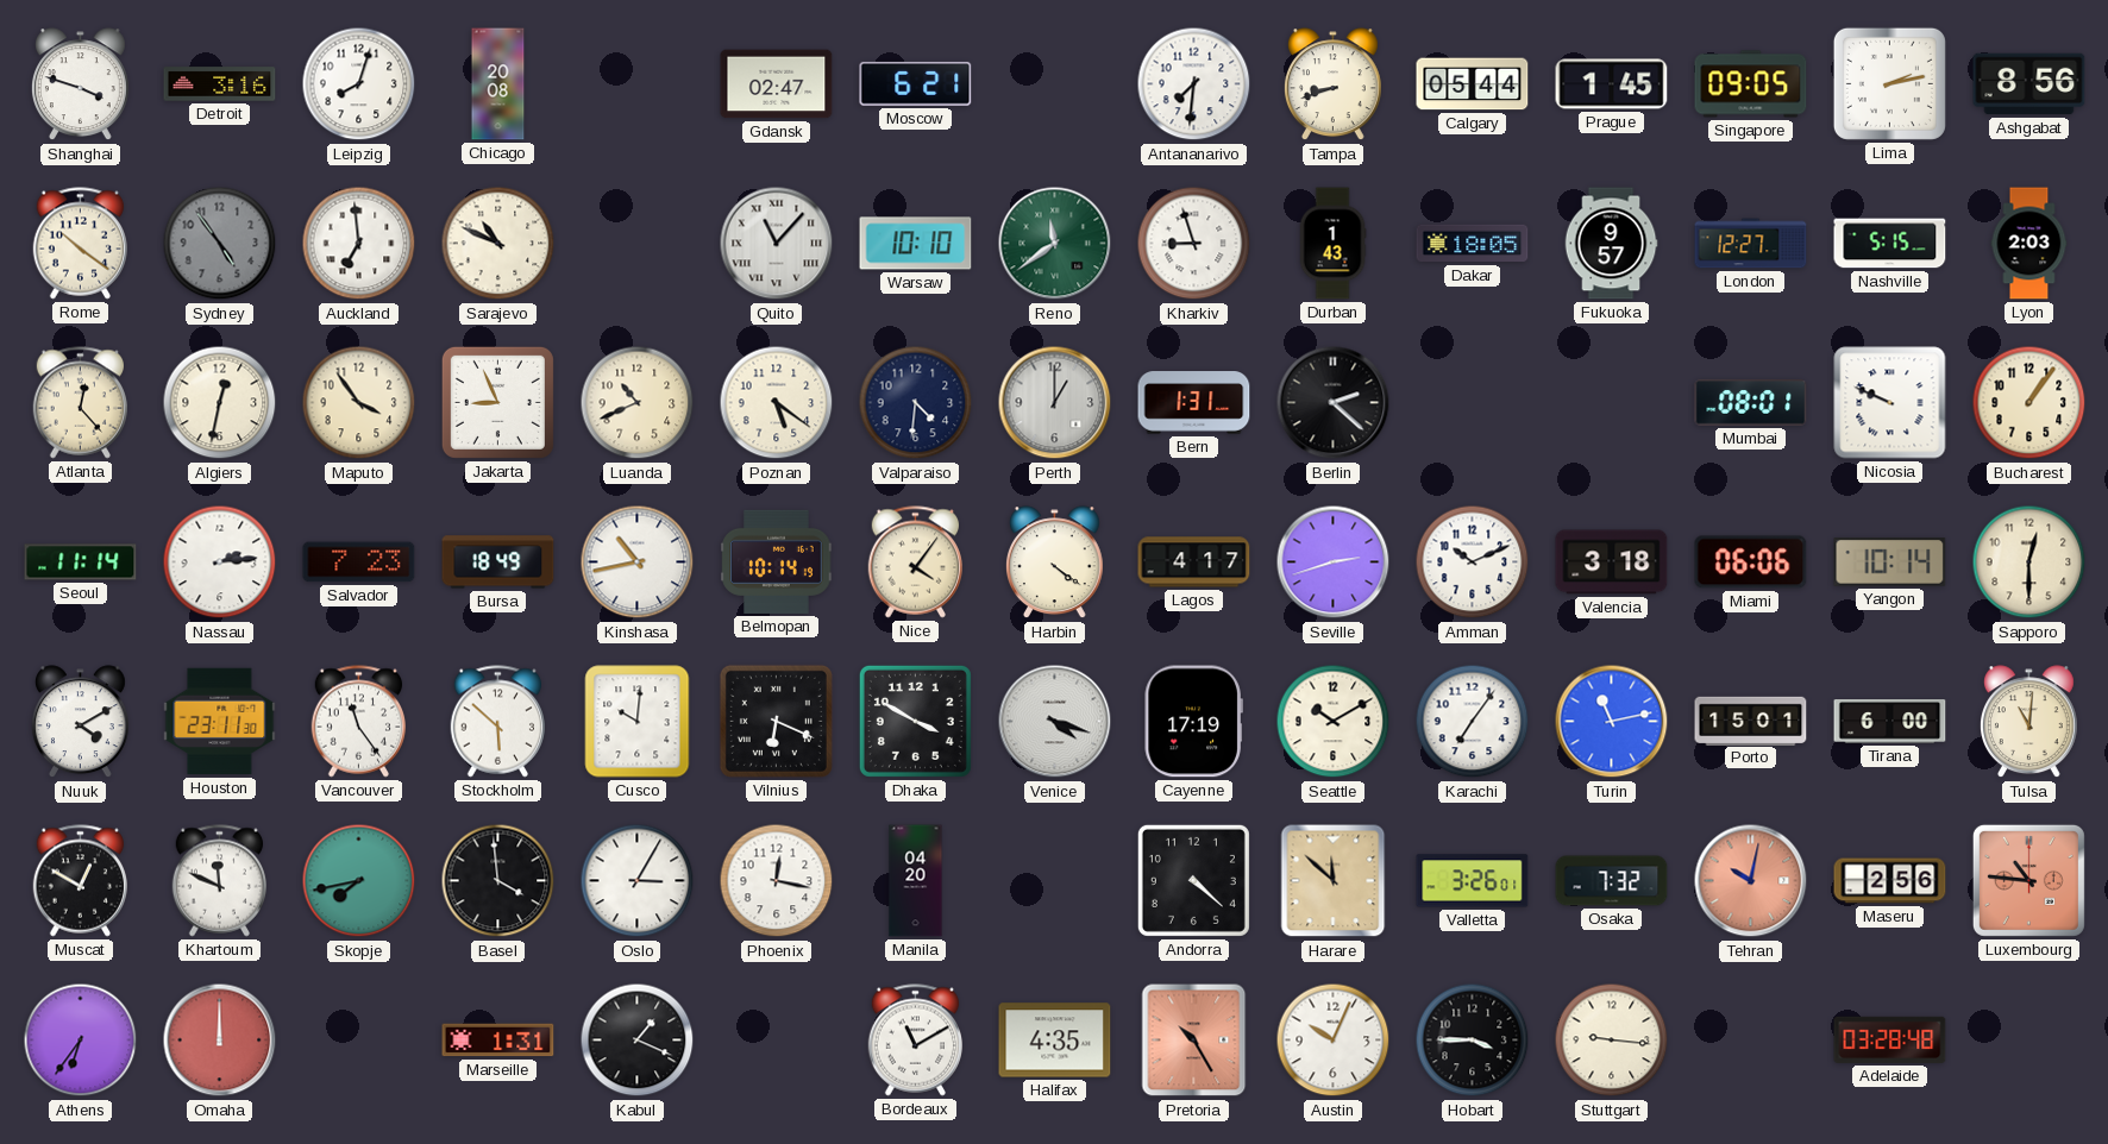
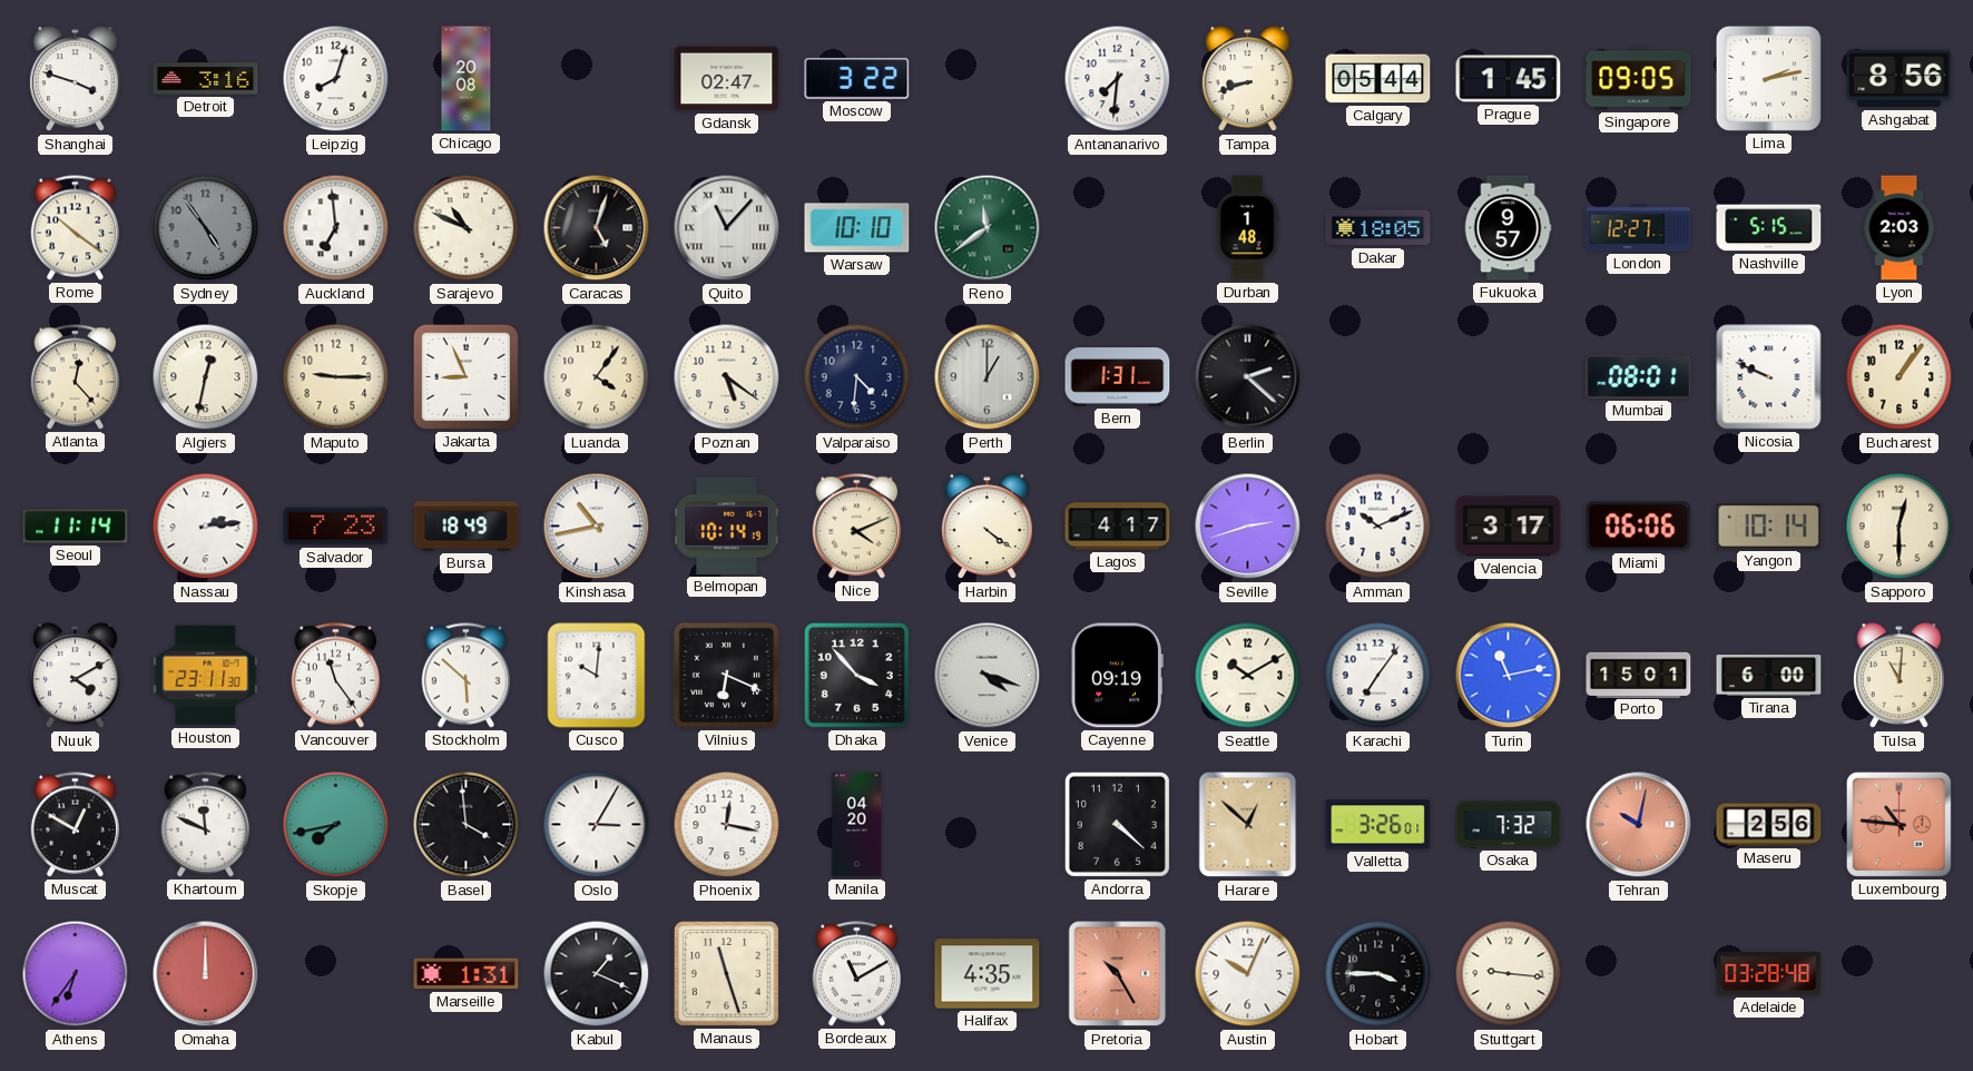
Moscow: 6:21 -> 3:22 (857, 78)
Caracas: none -> 5:03 (597, 228)
Kharkiv: 8:57 -> none (1194, 244)
Durban: 1:43 -> 1:48 (1247, 228)
Maputo: 3:54 -> 9:15 (336, 377)
Luanda: 10:41 -> 4:06 (597, 377)
Nice: 4:06 -> 4:11 (856, 527)
Valencia: 3:18 -> 3:17 (1509, 527)
Dhaka: 3:50 -> 3:53 (856, 675)
Cayenne: 17:19 -> 09:19 (1117, 676)
Harare: 11:52 -> 12:52 (1248, 825)
Manaus: none -> 11:27 (726, 973)
